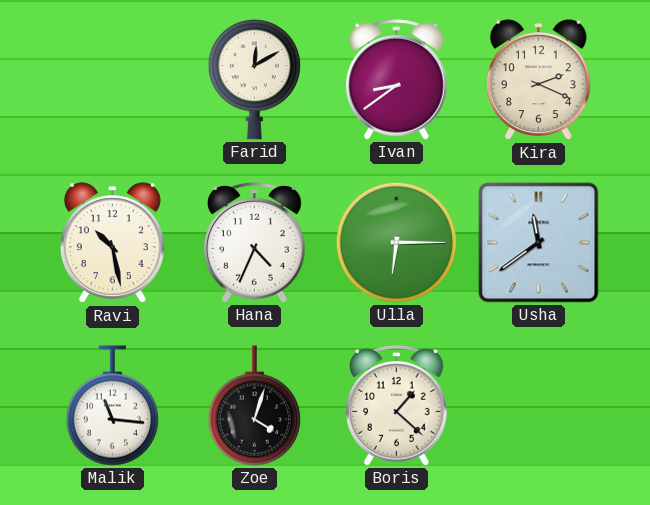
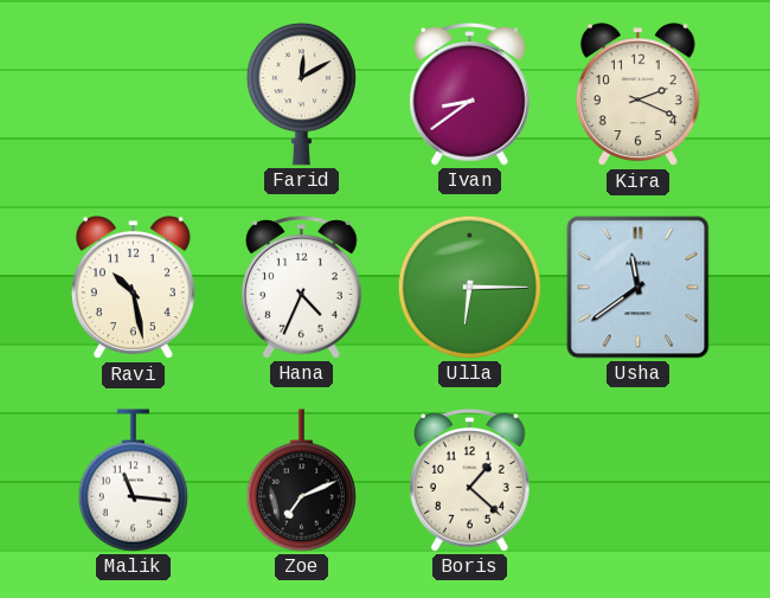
Zoe: 4:03 -> 7:11 (301, 481)
